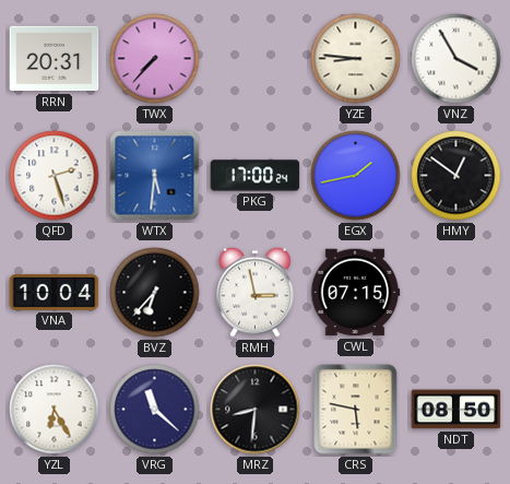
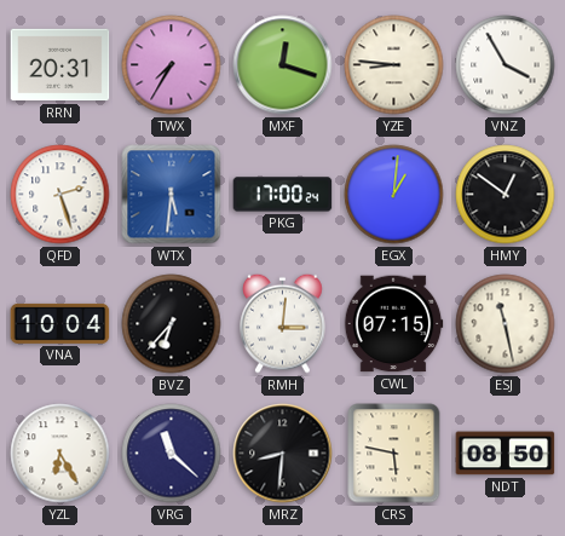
TWX: 7:37 -> 7:35 (172, 65)
MXF: none -> 12:18 (283, 65)
EGX: 1:43 -> 1:01 (394, 195)
RMH: 2:58 -> 3:01 (283, 323)
ESJ: none -> 11:28 (506, 324)
